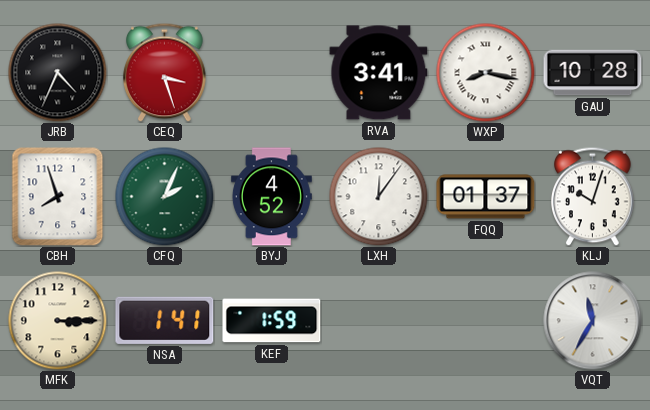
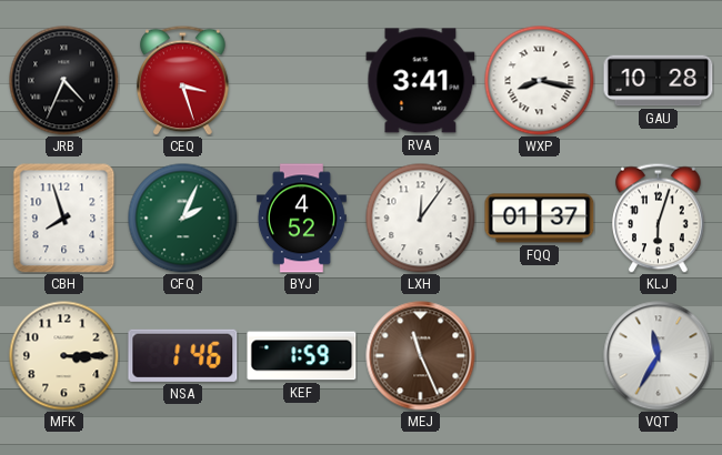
KLJ: 10:03 -> 6:03 (659, 218)
NSA: 1:41 -> 1:46 (183, 355)
MEJ: none -> 11:26 (421, 356)
